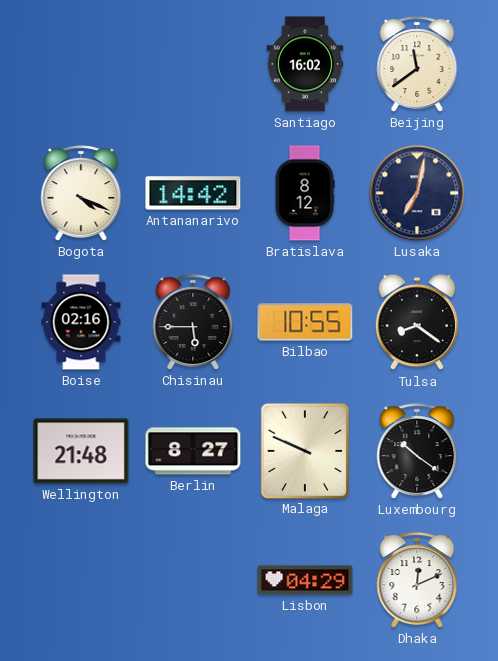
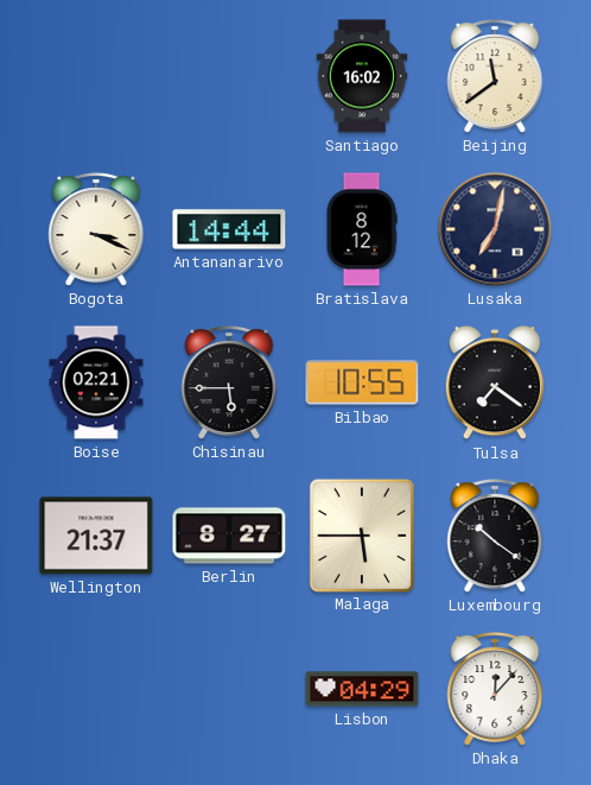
Bogota: 4:19 -> 3:19 (96, 229)
Antananarivo: 14:42 -> 14:44 (229, 229)
Boise: 02:16 -> 02:21 (96, 382)
Tulsa: 8:21 -> 7:21 (495, 384)
Wellington: 21:48 -> 21:37 (96, 536)
Malaga: 9:49 -> 5:45 (361, 534)
Dhaka: 12:11 -> 12:07 (495, 689)
